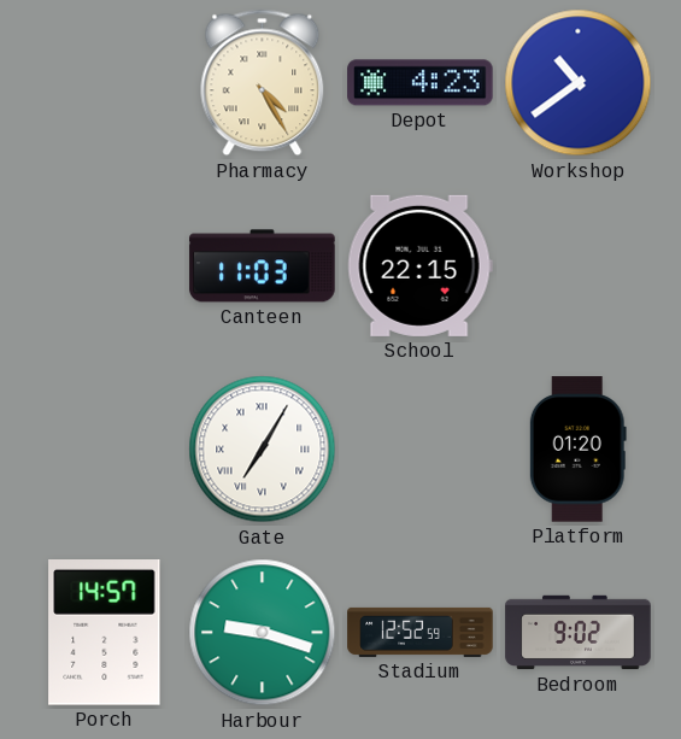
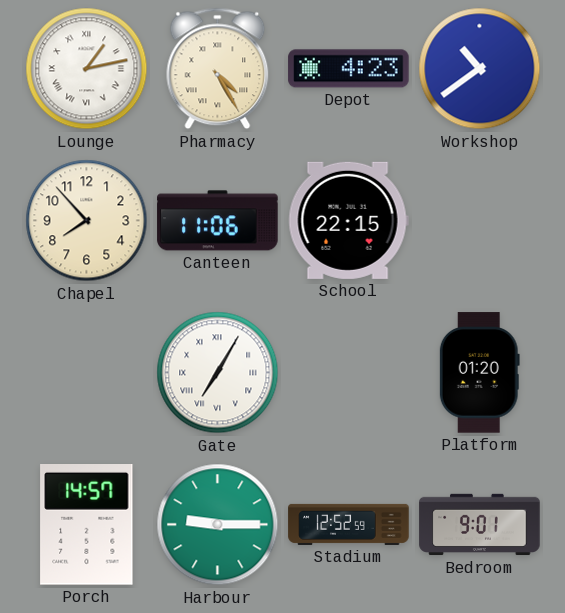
Lounge: none -> 1:13 (87, 69)
Chapel: none -> 7:53 (87, 221)
Canteen: 11:03 -> 11:06 (218, 221)
Harbour: 9:18 -> 9:15 (218, 525)
Bedroom: 9:02 -> 9:01 (480, 525)
